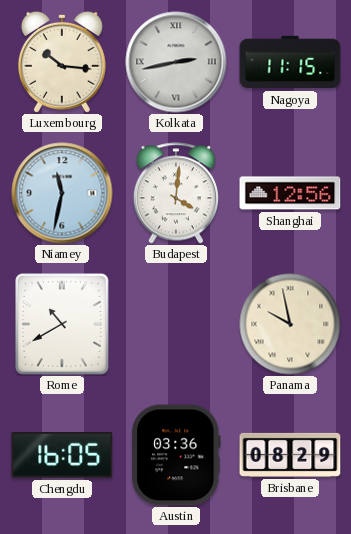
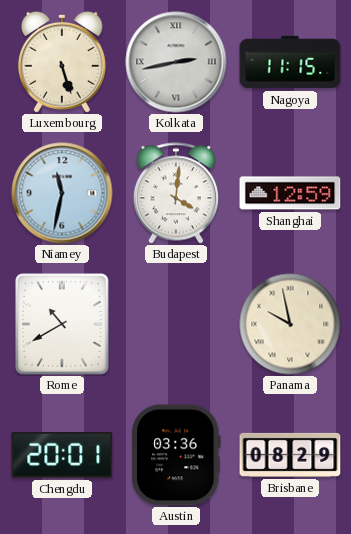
Luxembourg: 10:16 -> 5:27 (62, 62)
Shanghai: 12:56 -> 12:59 (290, 193)
Chengdu: 16:05 -> 20:01 (62, 456)
